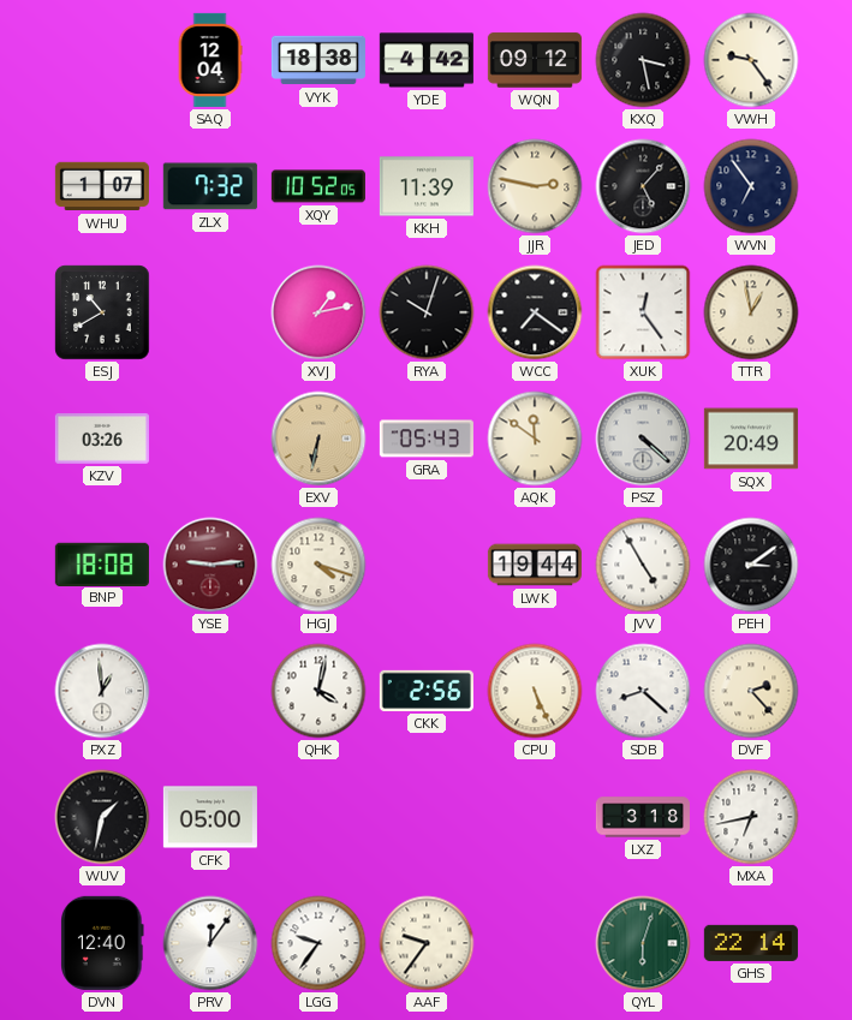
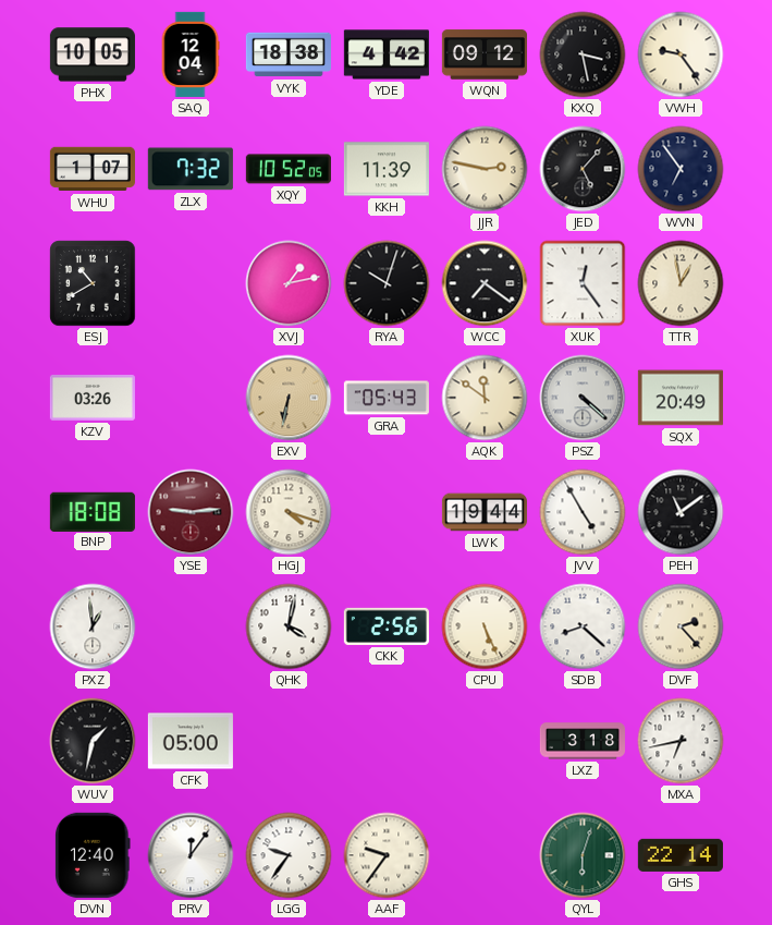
PHX: none -> 10:05 (93, 54)
PEH: 3:09 -> 11:09 (681, 512)
